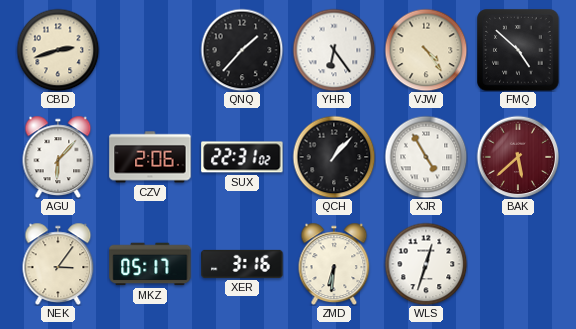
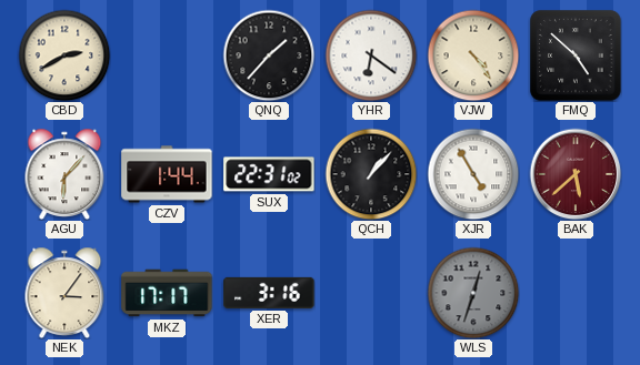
CBD: 2:42 -> 2:40 (64, 55)
YHR: 6:24 -> 6:21 (371, 55)
CZV: 2:06 -> 1:44 (167, 174)
MKZ: 05:17 -> 17:17 (167, 293)
ZMD: 6:31 -> none (334, 264)
WLS dial: white -> grey (473, 293)
